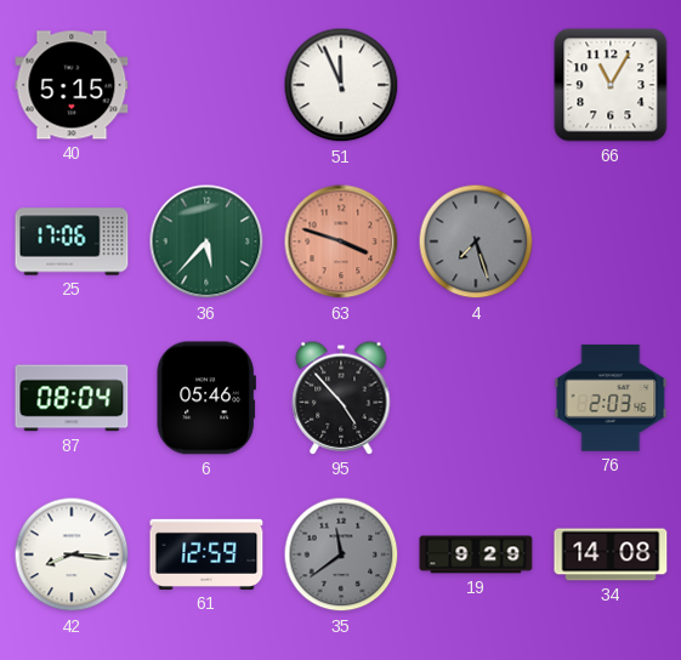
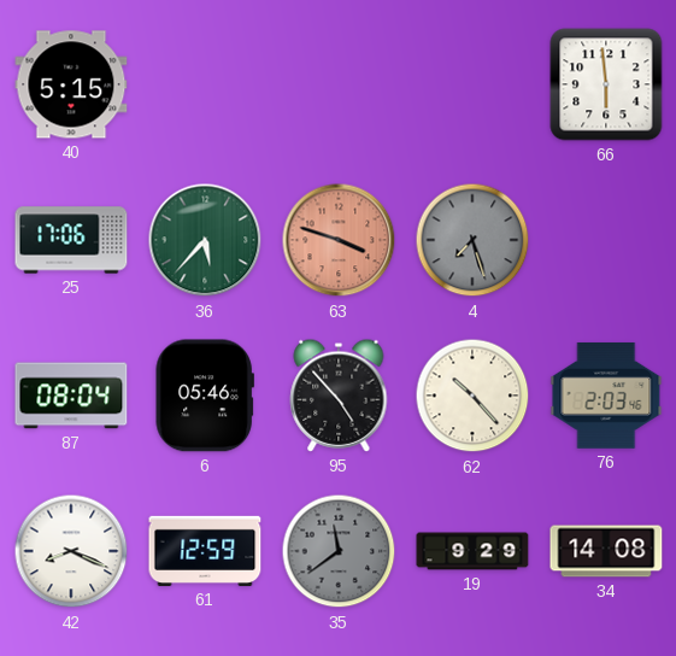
51: 11:56 -> none (341, 85)
66: 11:05 -> 5:59 (606, 84)
62: none -> 10:23 (472, 396)
42: 8:16 -> 8:19 (71, 551)
